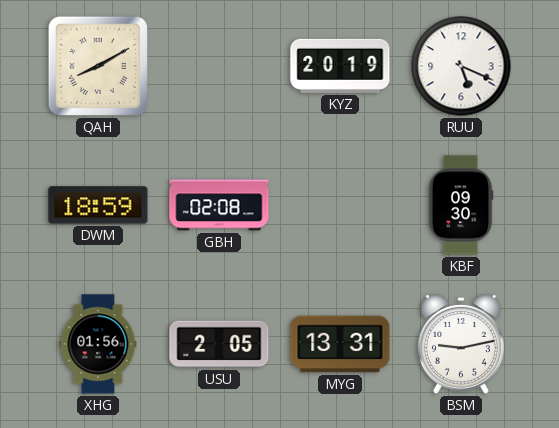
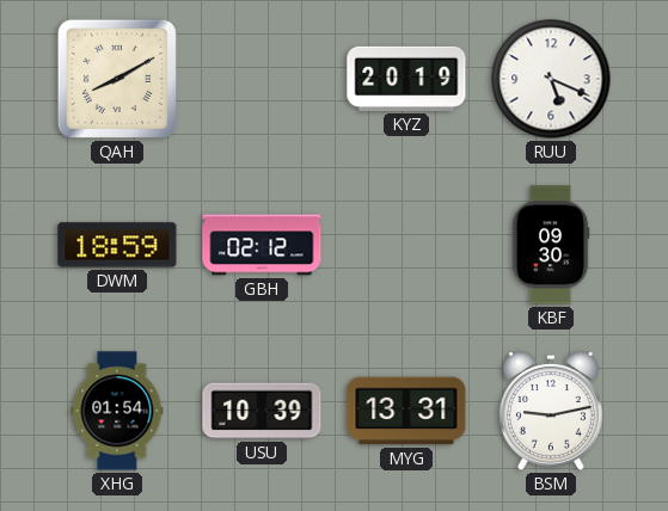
GBH: 02:08 -> 02:12 (262, 245)
XHG: 01:56 -> 01:54 (117, 411)
USU: 2:05 -> 10:39 (262, 411)
